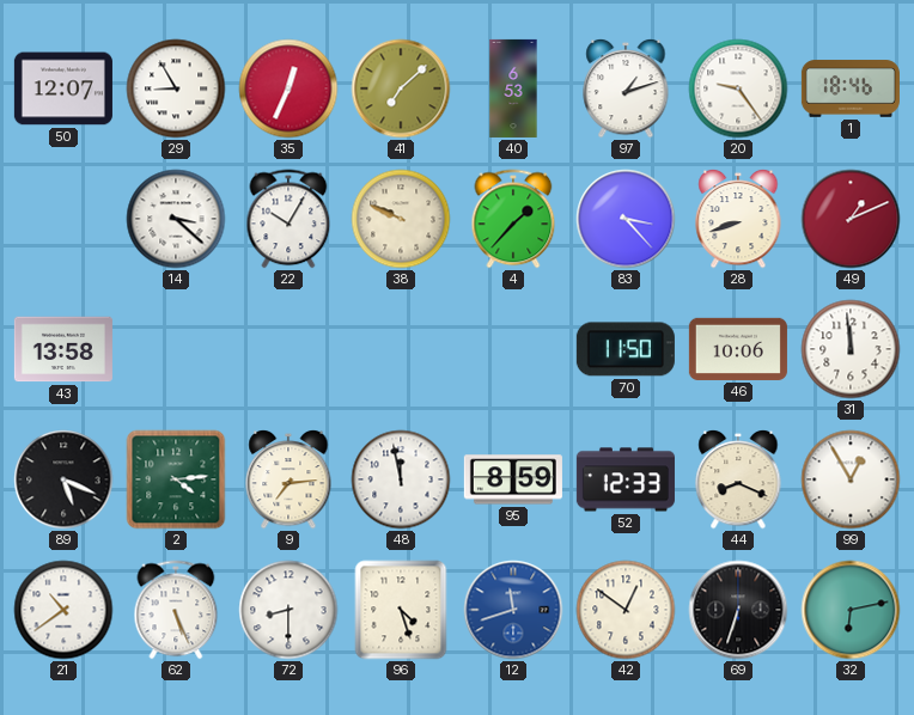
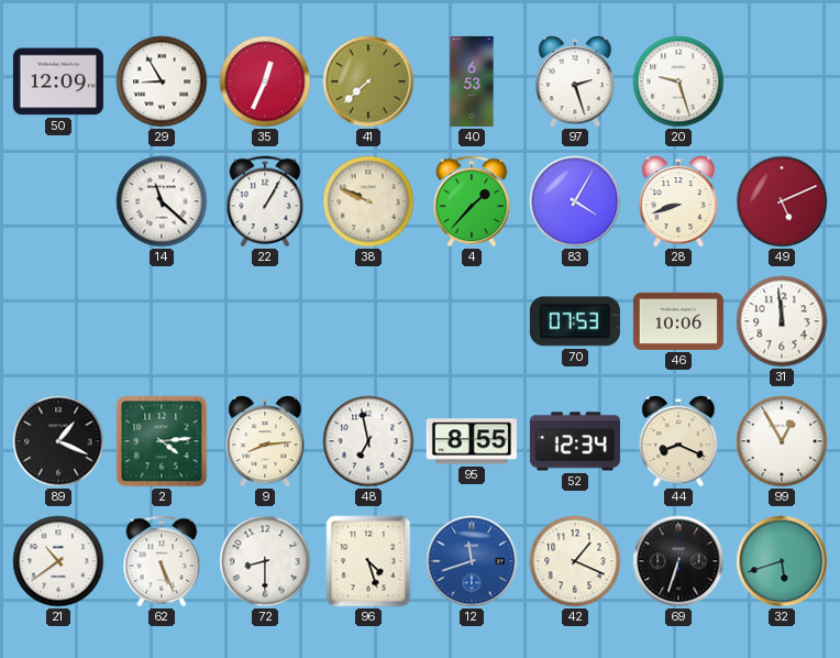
50: 12:07 -> 12:09 (58, 81)
41: 7:08 -> 7:38 (368, 81)
97: 1:12 -> 2:27 (575, 81)
20: 9:24 -> 9:27 (678, 81)
1: 18:46 -> none (851, 88)
14: 3:22 -> 11:22 (162, 201)
22: 10:05 -> 1:05 (265, 201)
83: 3:23 -> 4:05 (575, 201)
49: 1:11 -> 5:11 (782, 201)
43: 13:58 -> none (63, 349)
70: 11:50 -> 07:53 (575, 321)
89: 5:19 -> 1:19 (58, 441)
9: 7:14 -> 8:14 (265, 441)
48: 11:58 -> 6:58 (368, 441)
95: 8:59 -> 8:55 (472, 441)
52: 12:33 -> 12:34 (575, 441)
42: 12:51 -> 1:19 (575, 561)
32: 6:13 -> 5:42 (782, 561)
